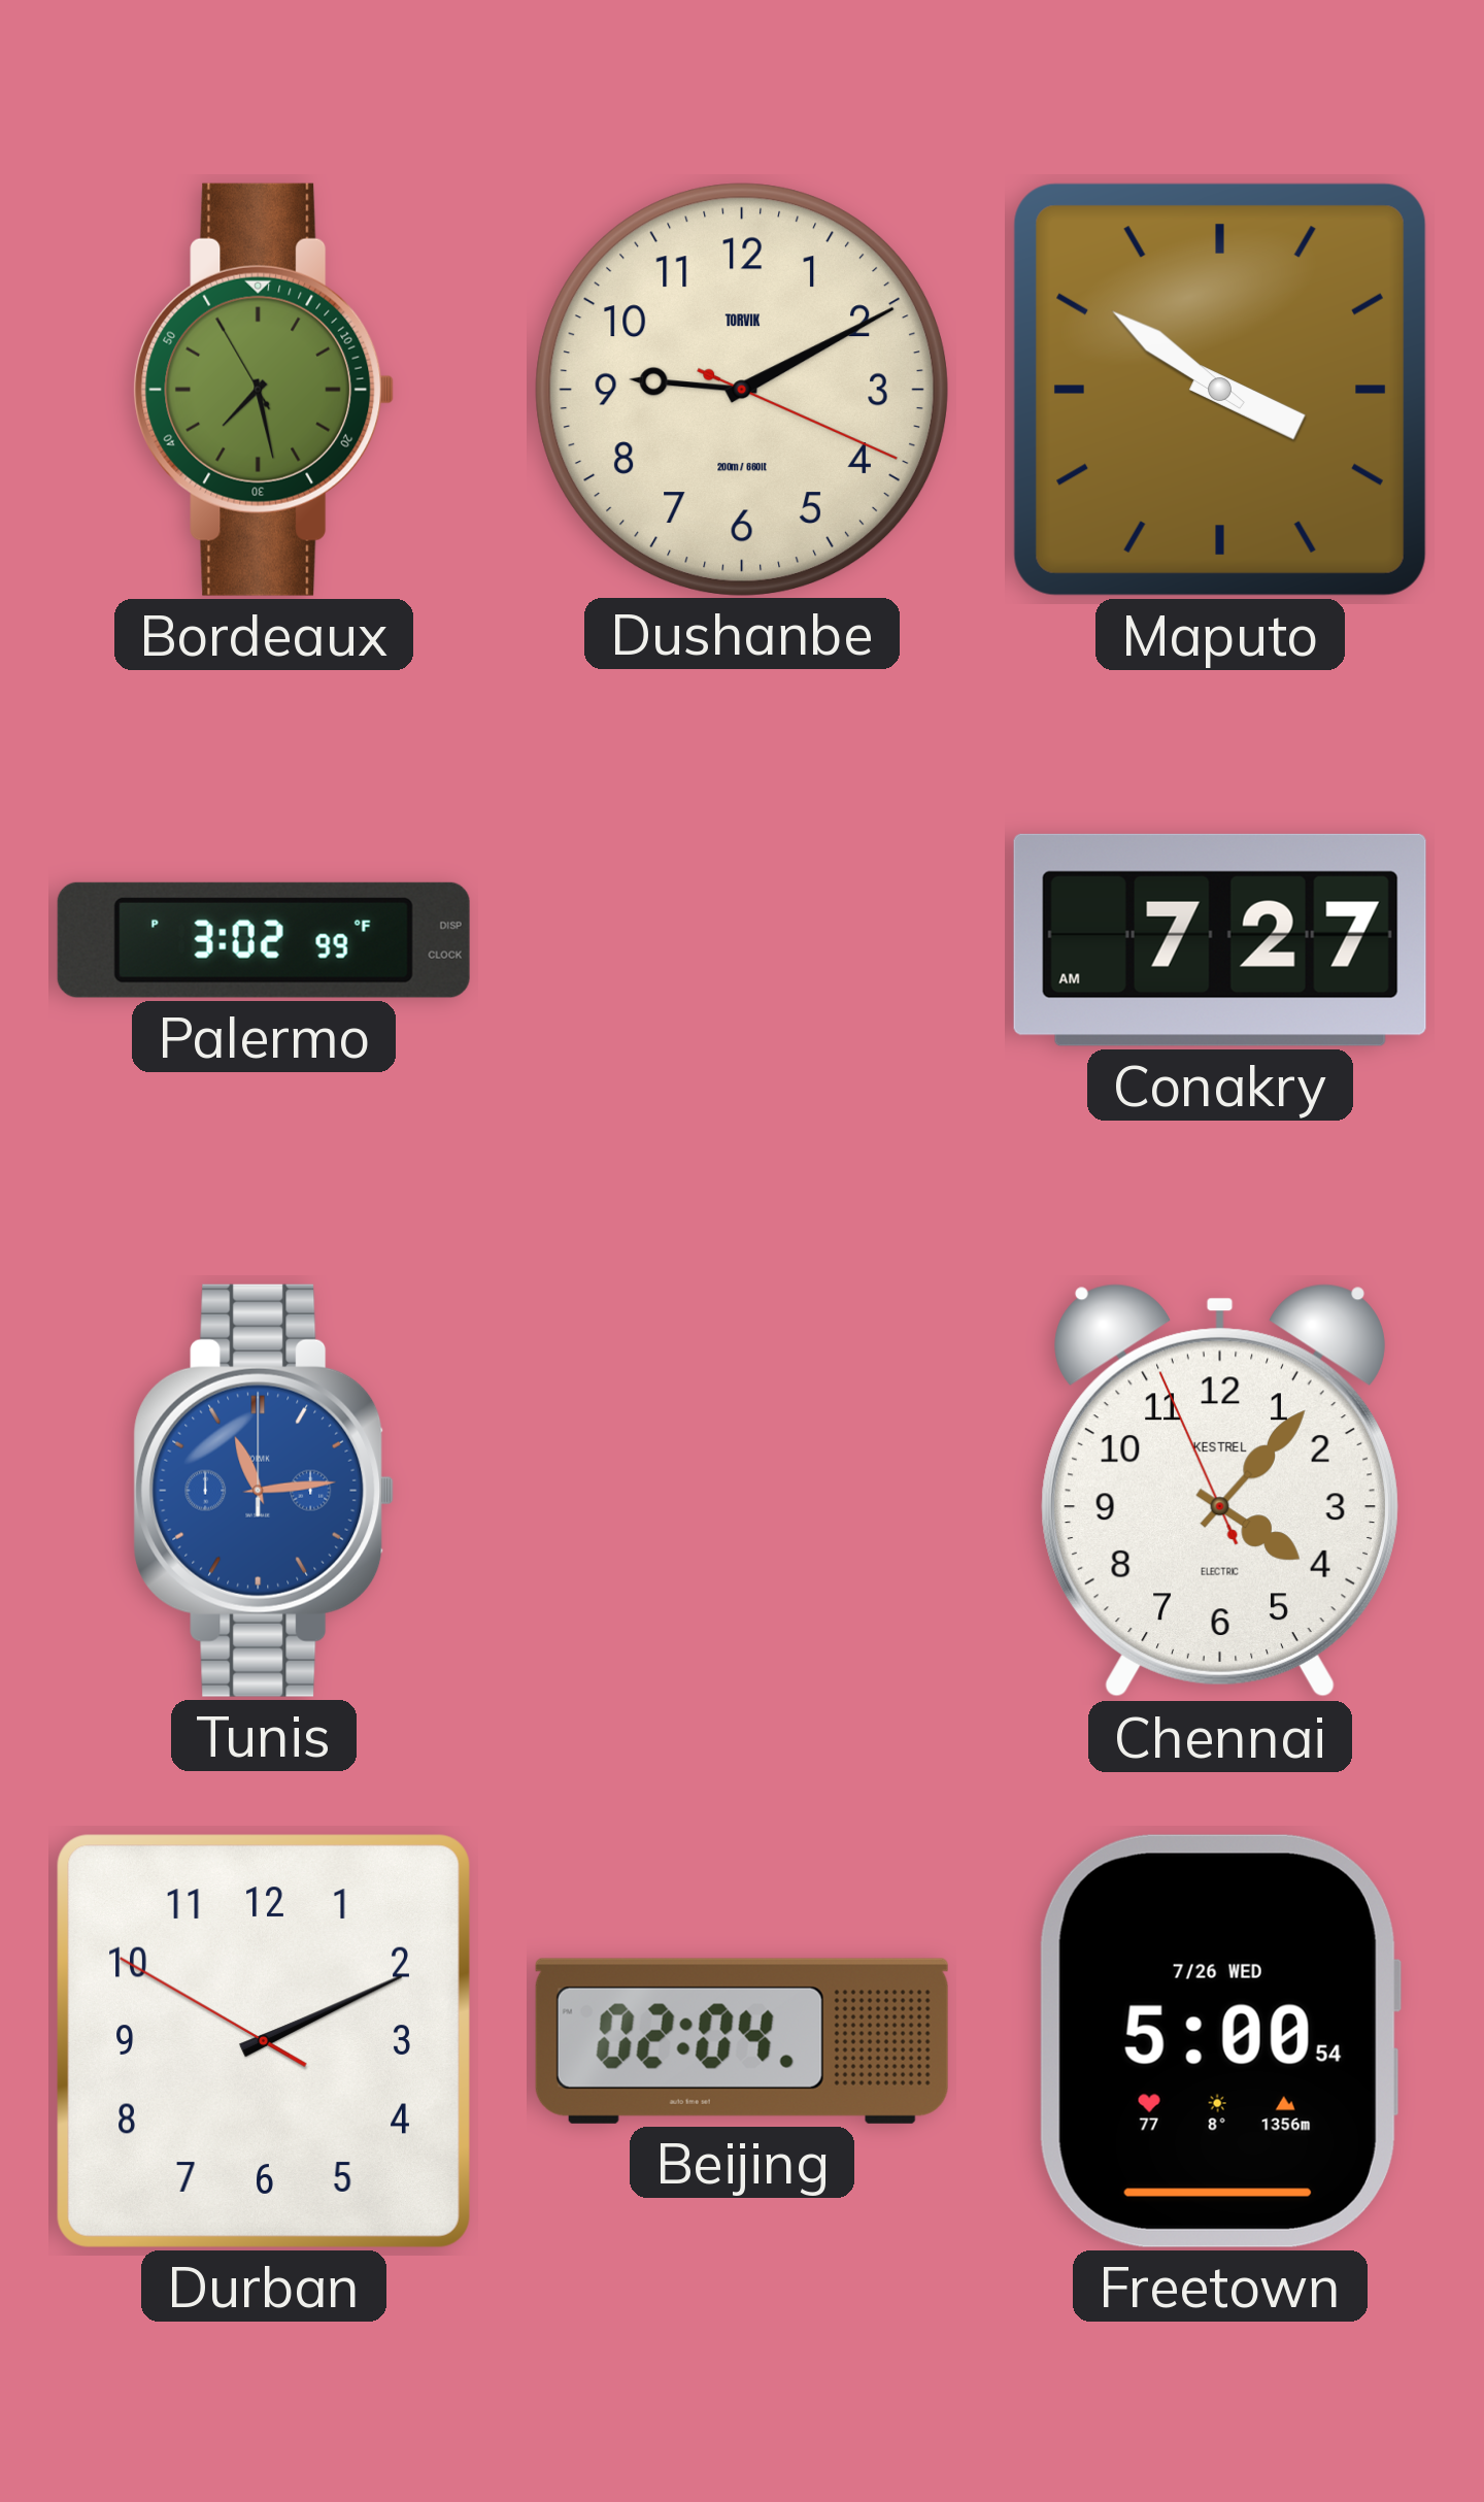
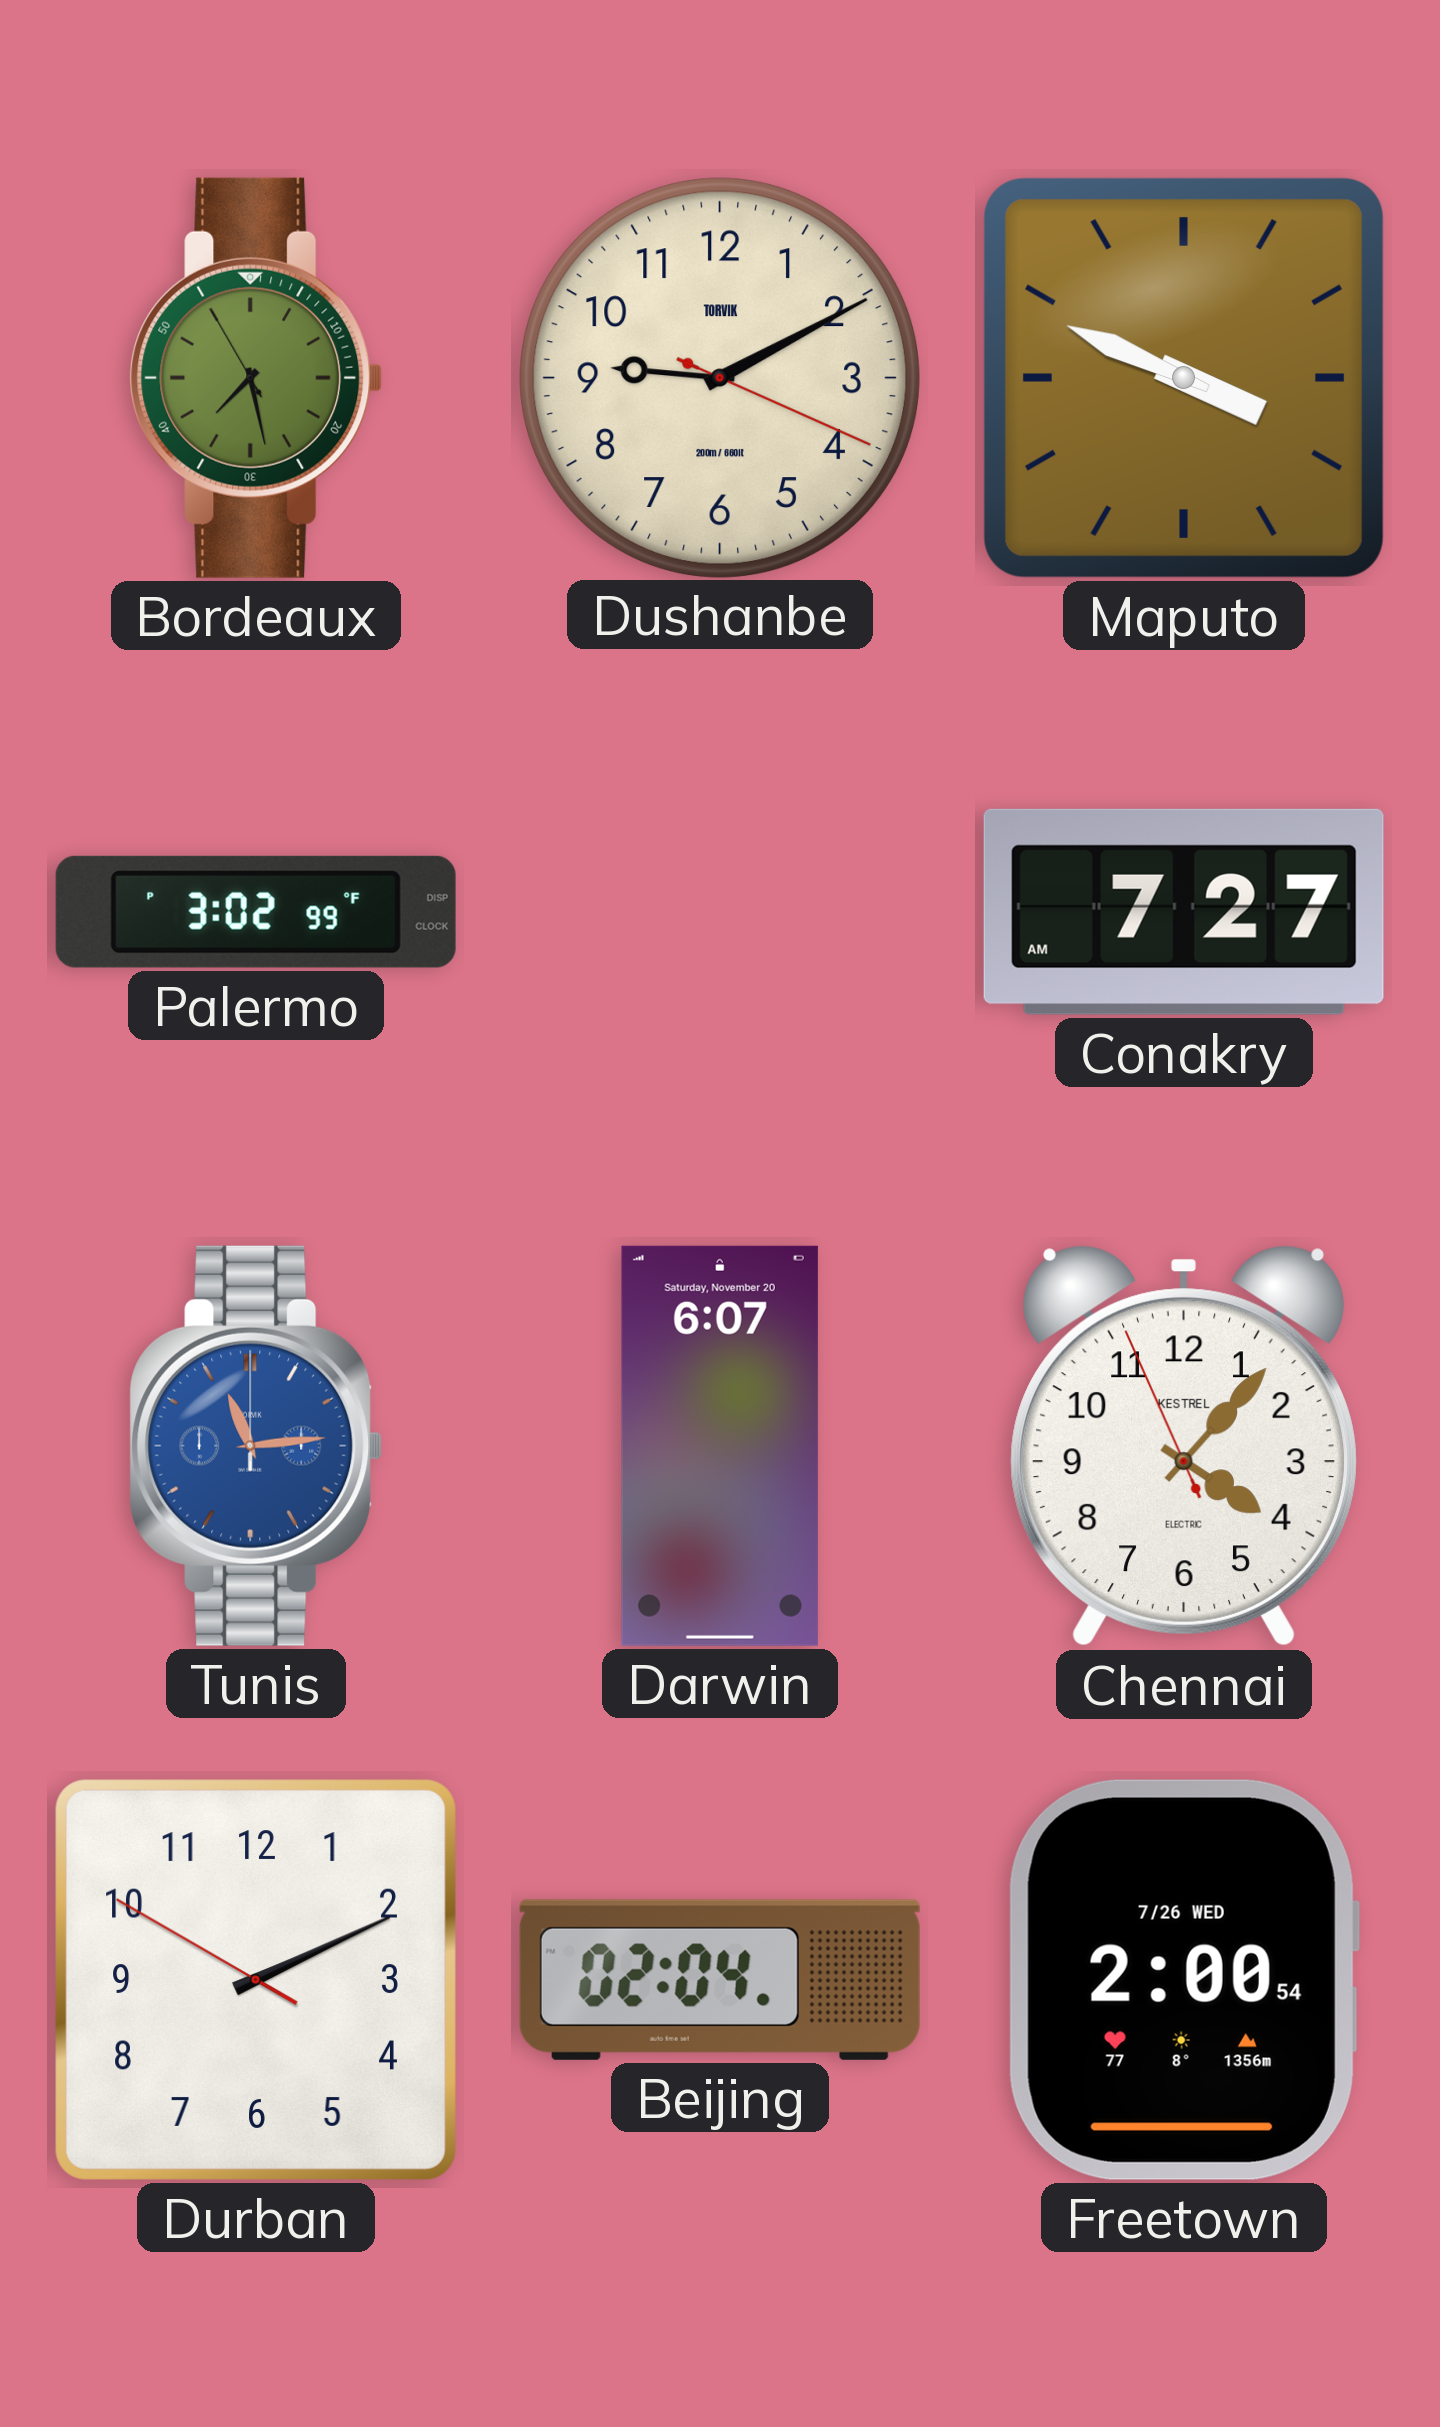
Maputo: 3:51 -> 3:49 (1184, 378)
Darwin: none -> 6:07 (720, 1446)
Freetown: 5:00 -> 2:00 (1183, 1980)
